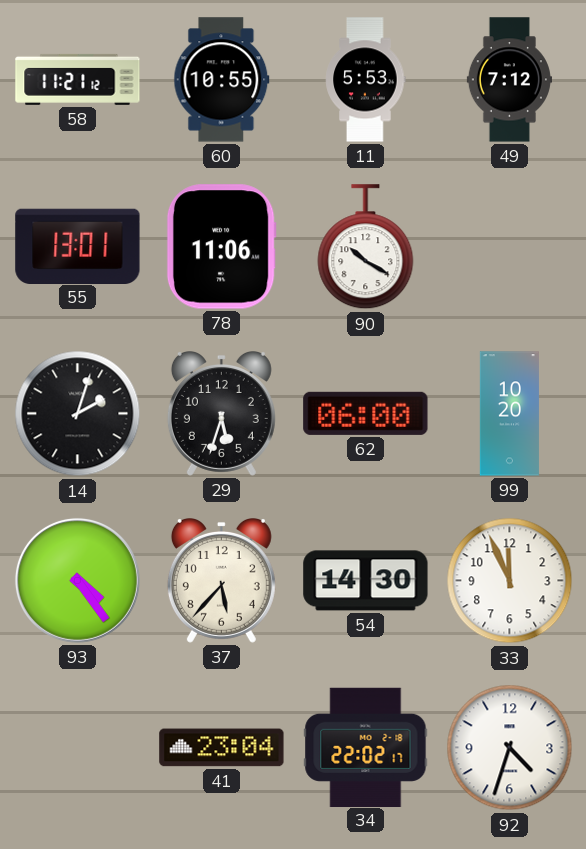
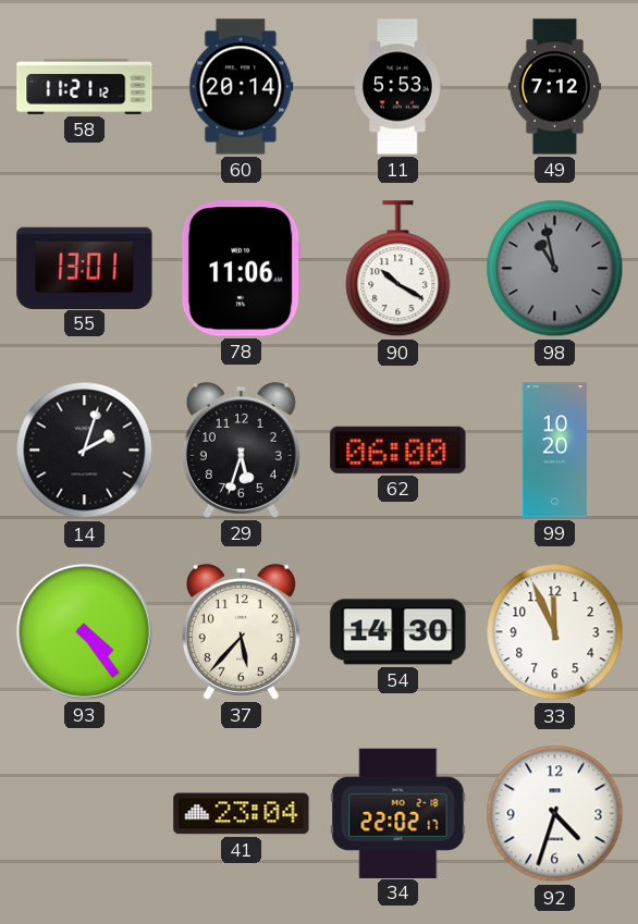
60: 10:55 -> 20:14 (242, 87)
98: none -> 10:58 (555, 269)
